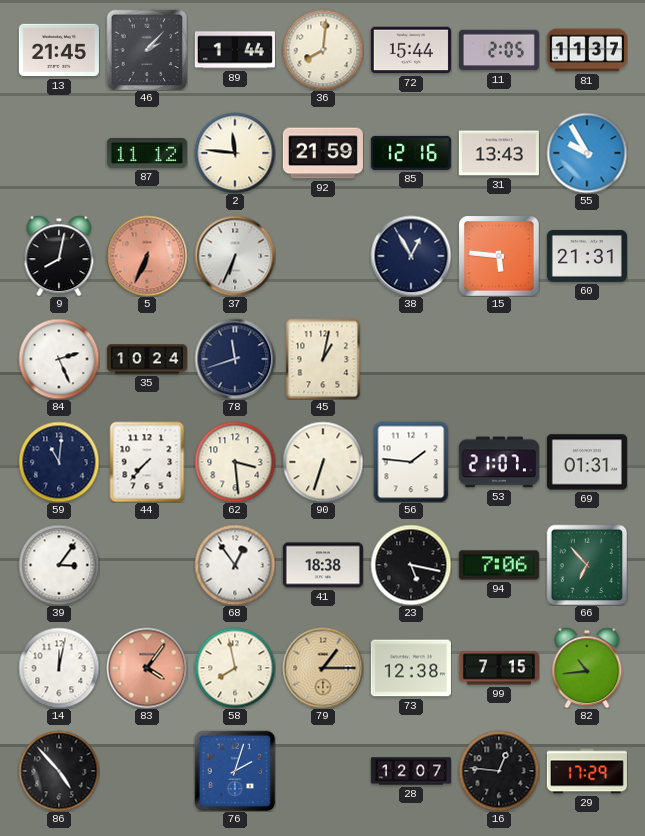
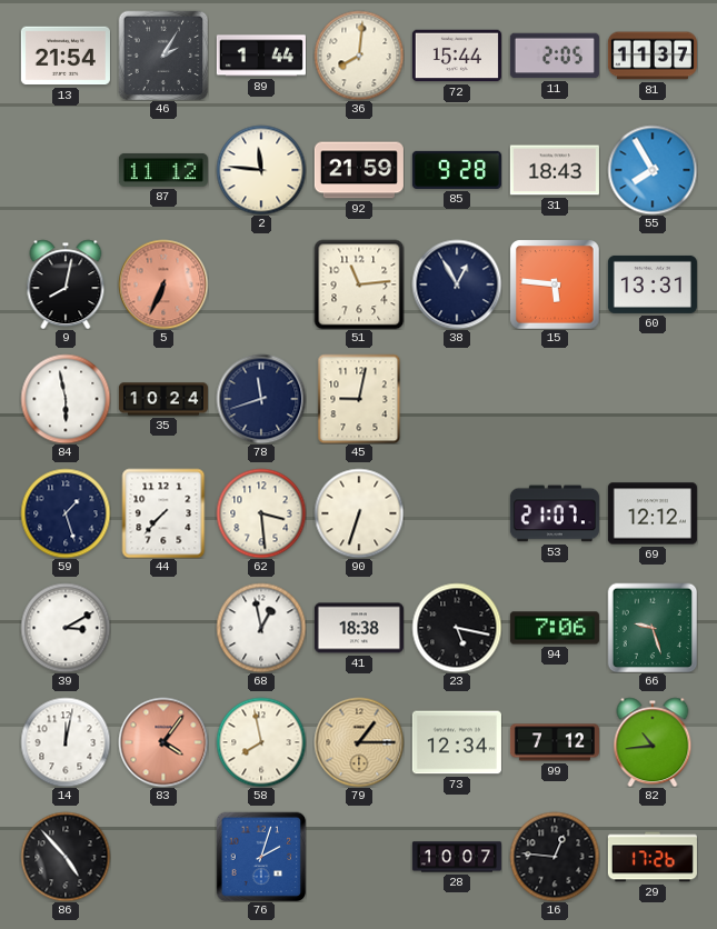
13: 21:45 -> 21:54 (66, 56)
46: 2:07 -> 2:05 (163, 56)
85: 12:16 -> 9:28 (457, 170)
31: 13:43 -> 18:43 (555, 170)
55: 9:55 -> 7:55 (653, 170)
37: 6:34 -> none (235, 256)
51: none -> 11:14 (359, 284)
60: 21:31 -> 13:31 (653, 284)
84: 2:26 -> 5:58 (66, 399)
45: 1:02 -> 9:02 (359, 399)
59: 11:01 -> 1:27 (66, 513)
56: 1:46 -> none (411, 462)
69: 01:31 -> 12:12 (653, 513)
39: 3:06 -> 3:10 (66, 628)
68: 12:54 -> 12:58 (261, 628)
66: 6:53 -> 9:27 (653, 628)
73: 12:38 -> 12:34 (457, 742)
99: 7:15 -> 7:12 (555, 742)
28: 12:07 -> 10:07 (457, 857)
29: 17:29 -> 17:26 (653, 857)
